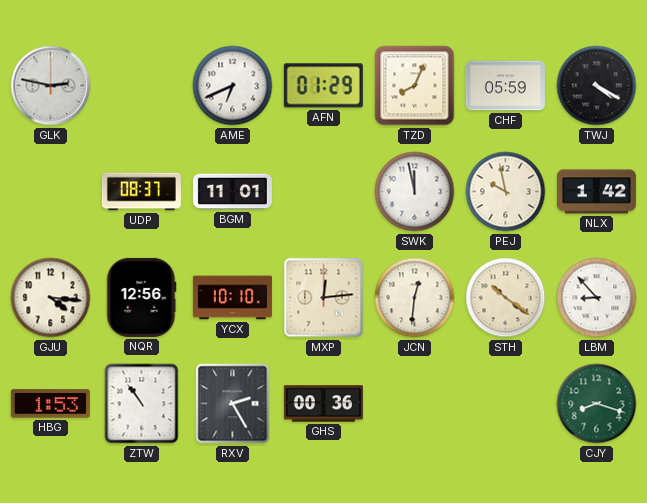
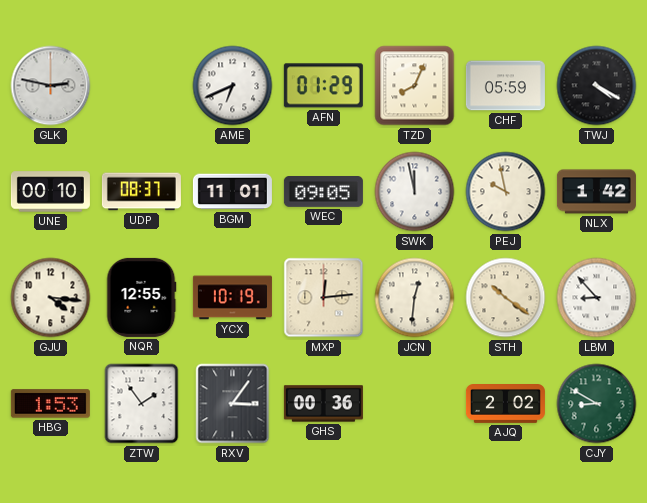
UNE: none -> 00:10 (50, 192)
WEC: none -> 09:05 (323, 192)
NQR: 12:56 -> 12:55 (141, 297)
YCX: 10:10 -> 10:19 (232, 298)
ZTW: 10:54 -> 1:54 (142, 404)
RXV: 2:25 -> 3:06 (233, 404)
AJQ: none -> 2:02 (505, 404)
CJY: 8:18 -> 8:50 (597, 404)
